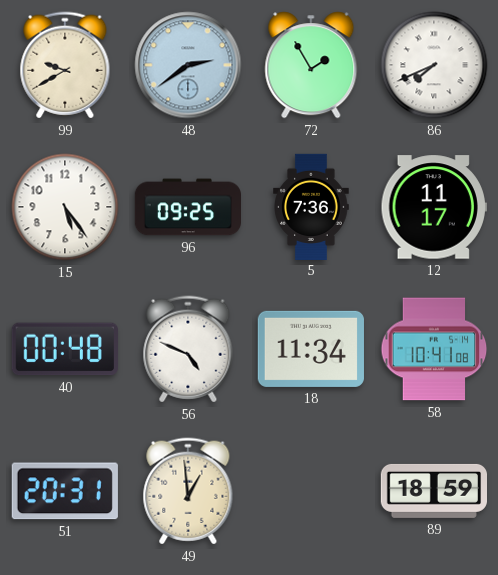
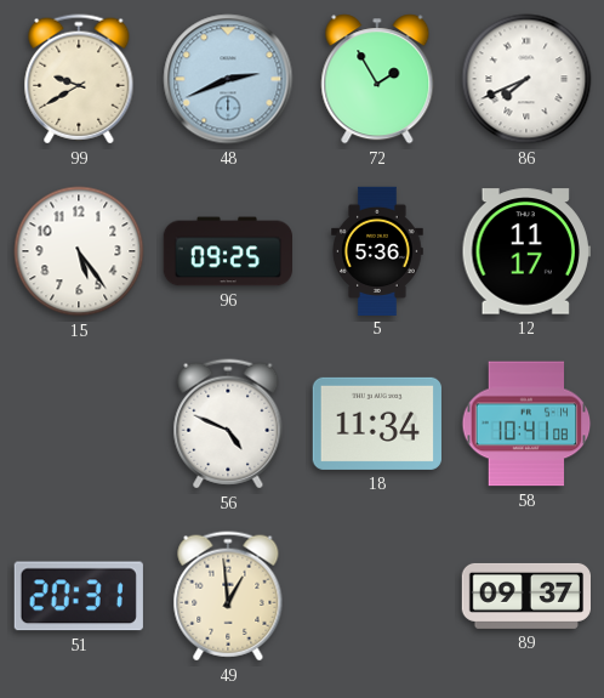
48: 2:39 -> 2:41 (228, 79)
5: 7:36 -> 5:36 (378, 250)
40: 00:48 -> none (65, 349)
89: 18:59 -> 09:37 (525, 596)
